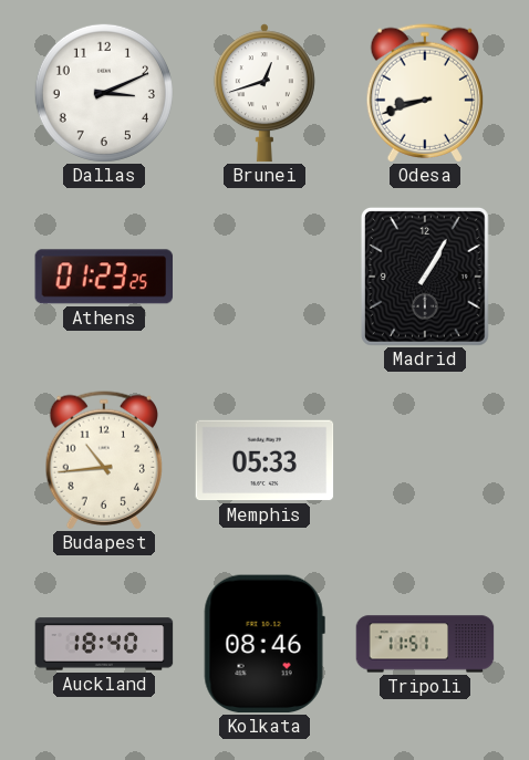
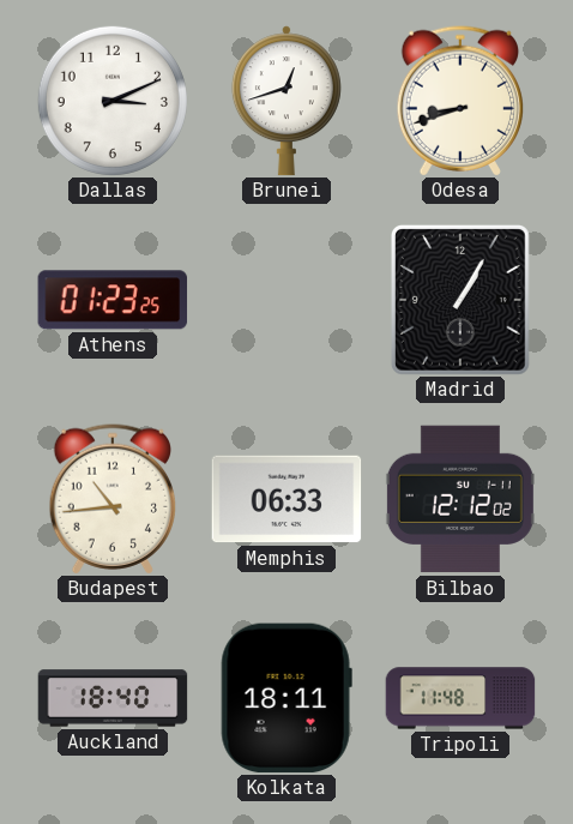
Memphis: 05:33 -> 06:33 (286, 499)
Bilbao: none -> 12:12 (460, 499)
Kolkata: 08:46 -> 18:11 (286, 698)
Tripoli: 11:51 -> 11:48 (460, 698)
